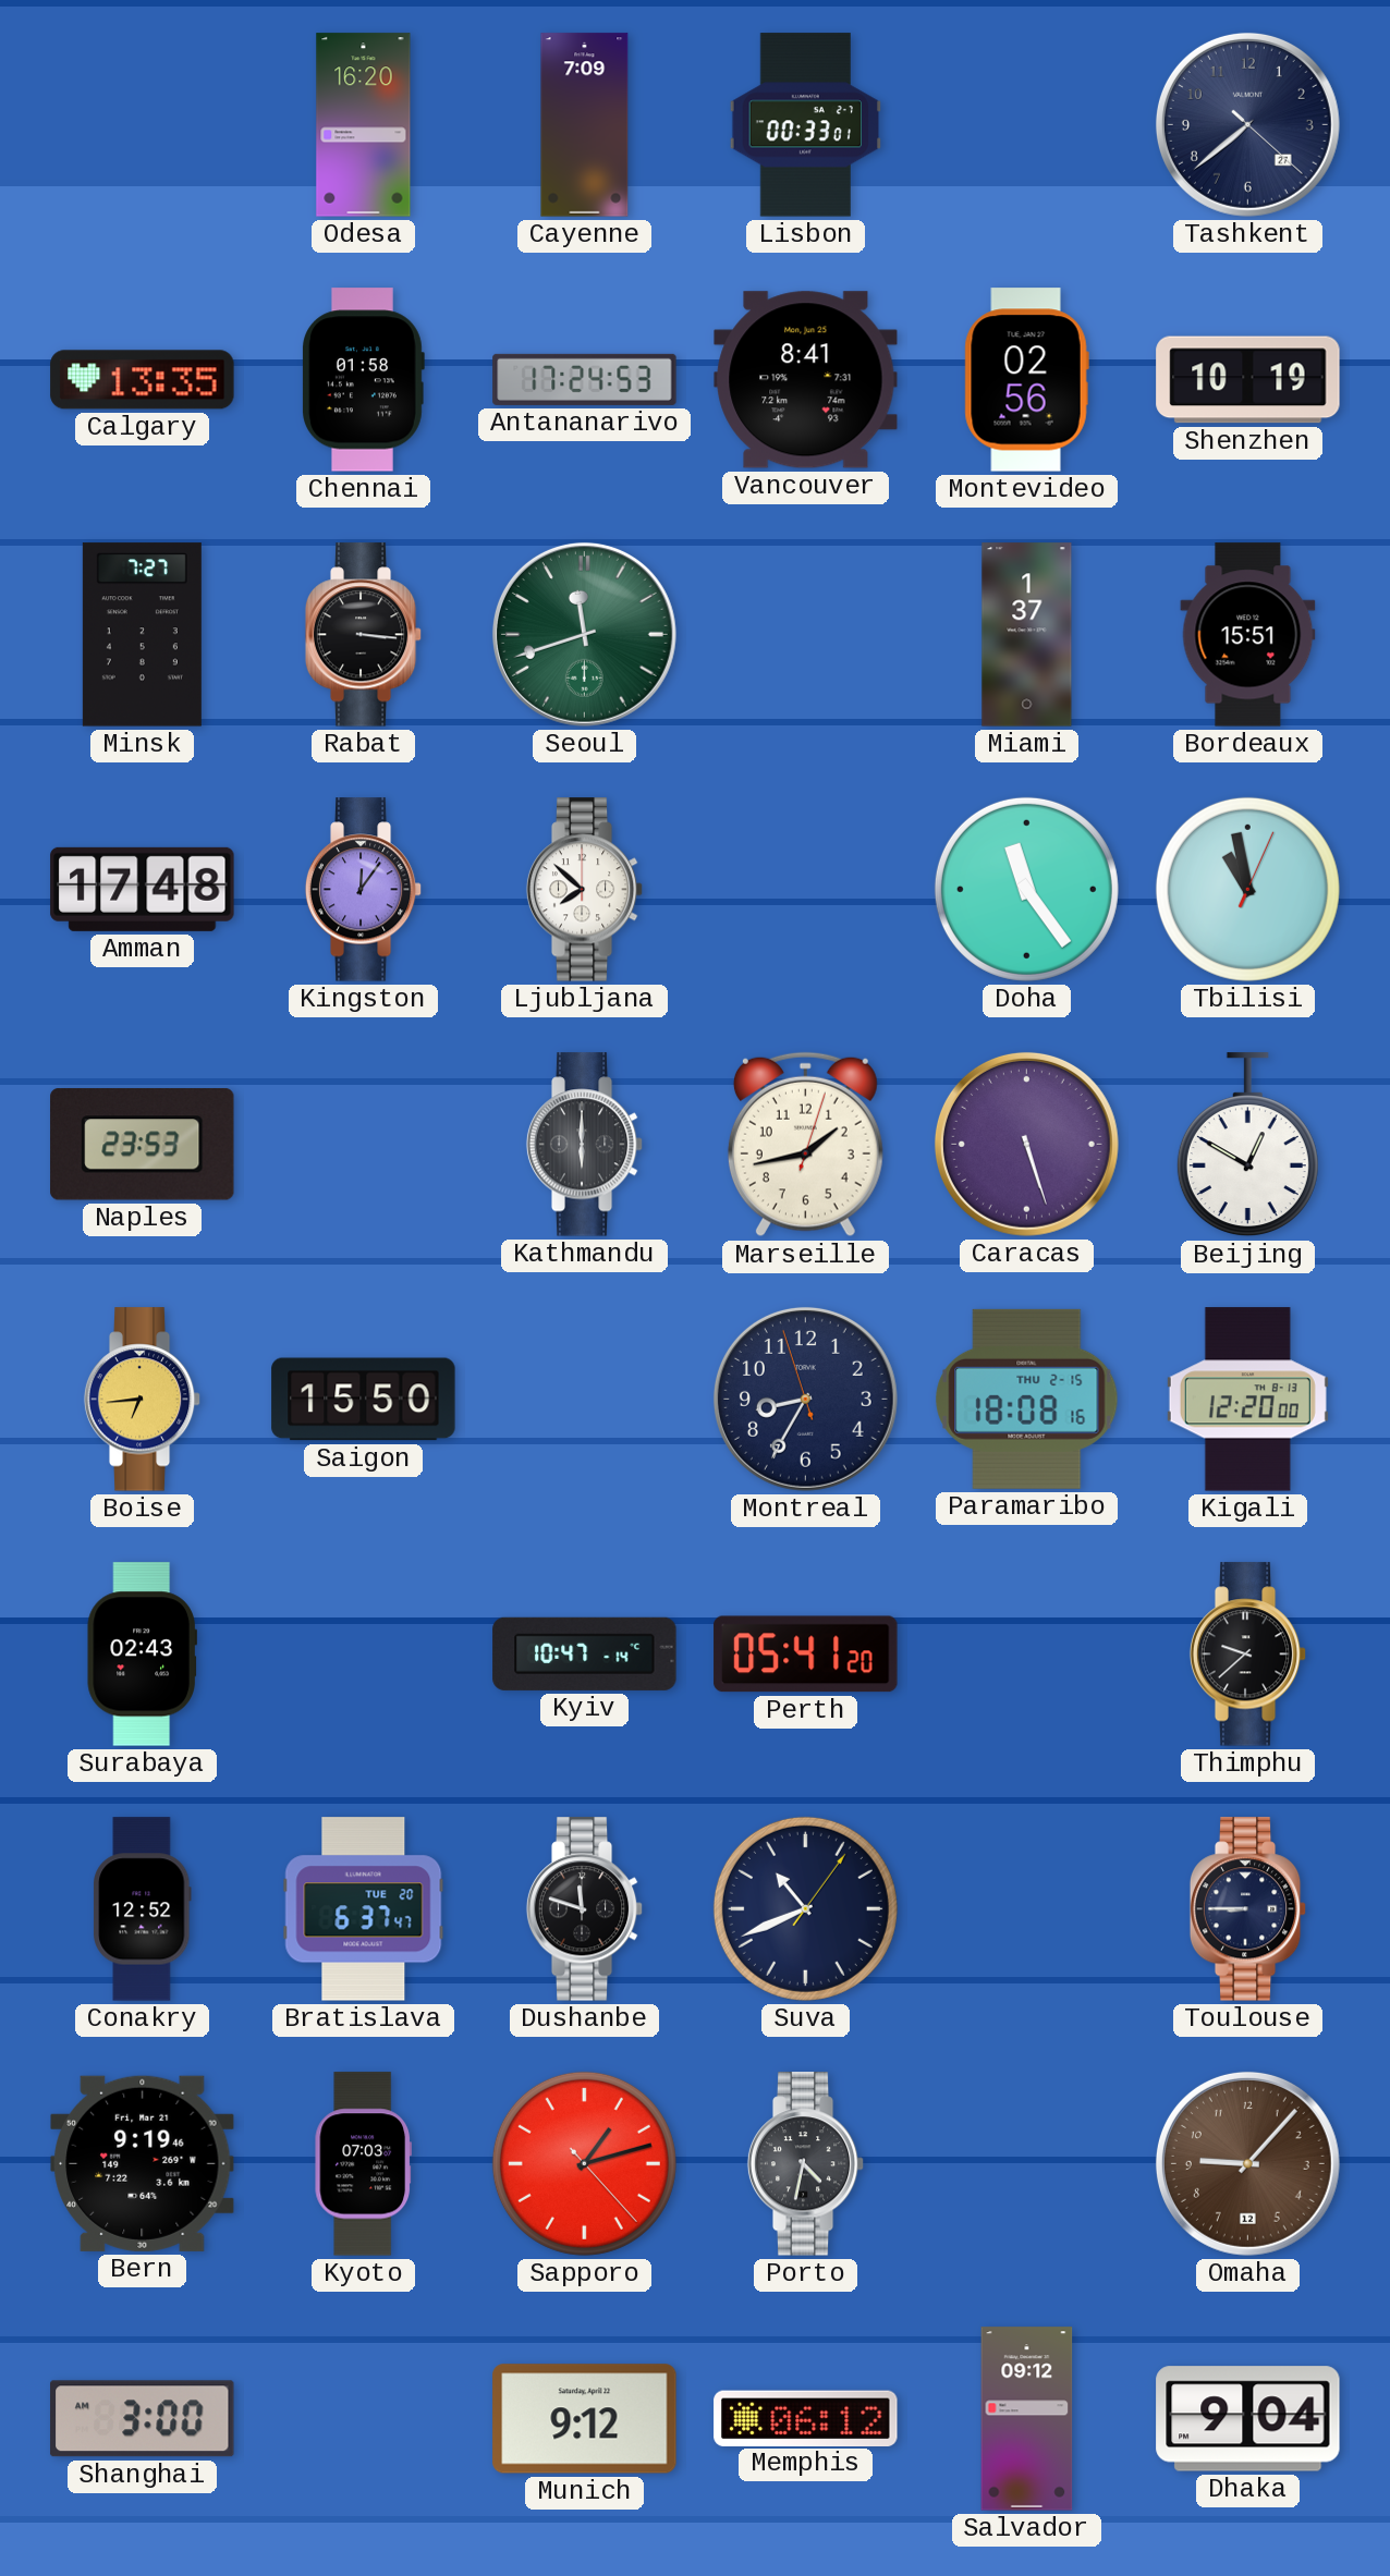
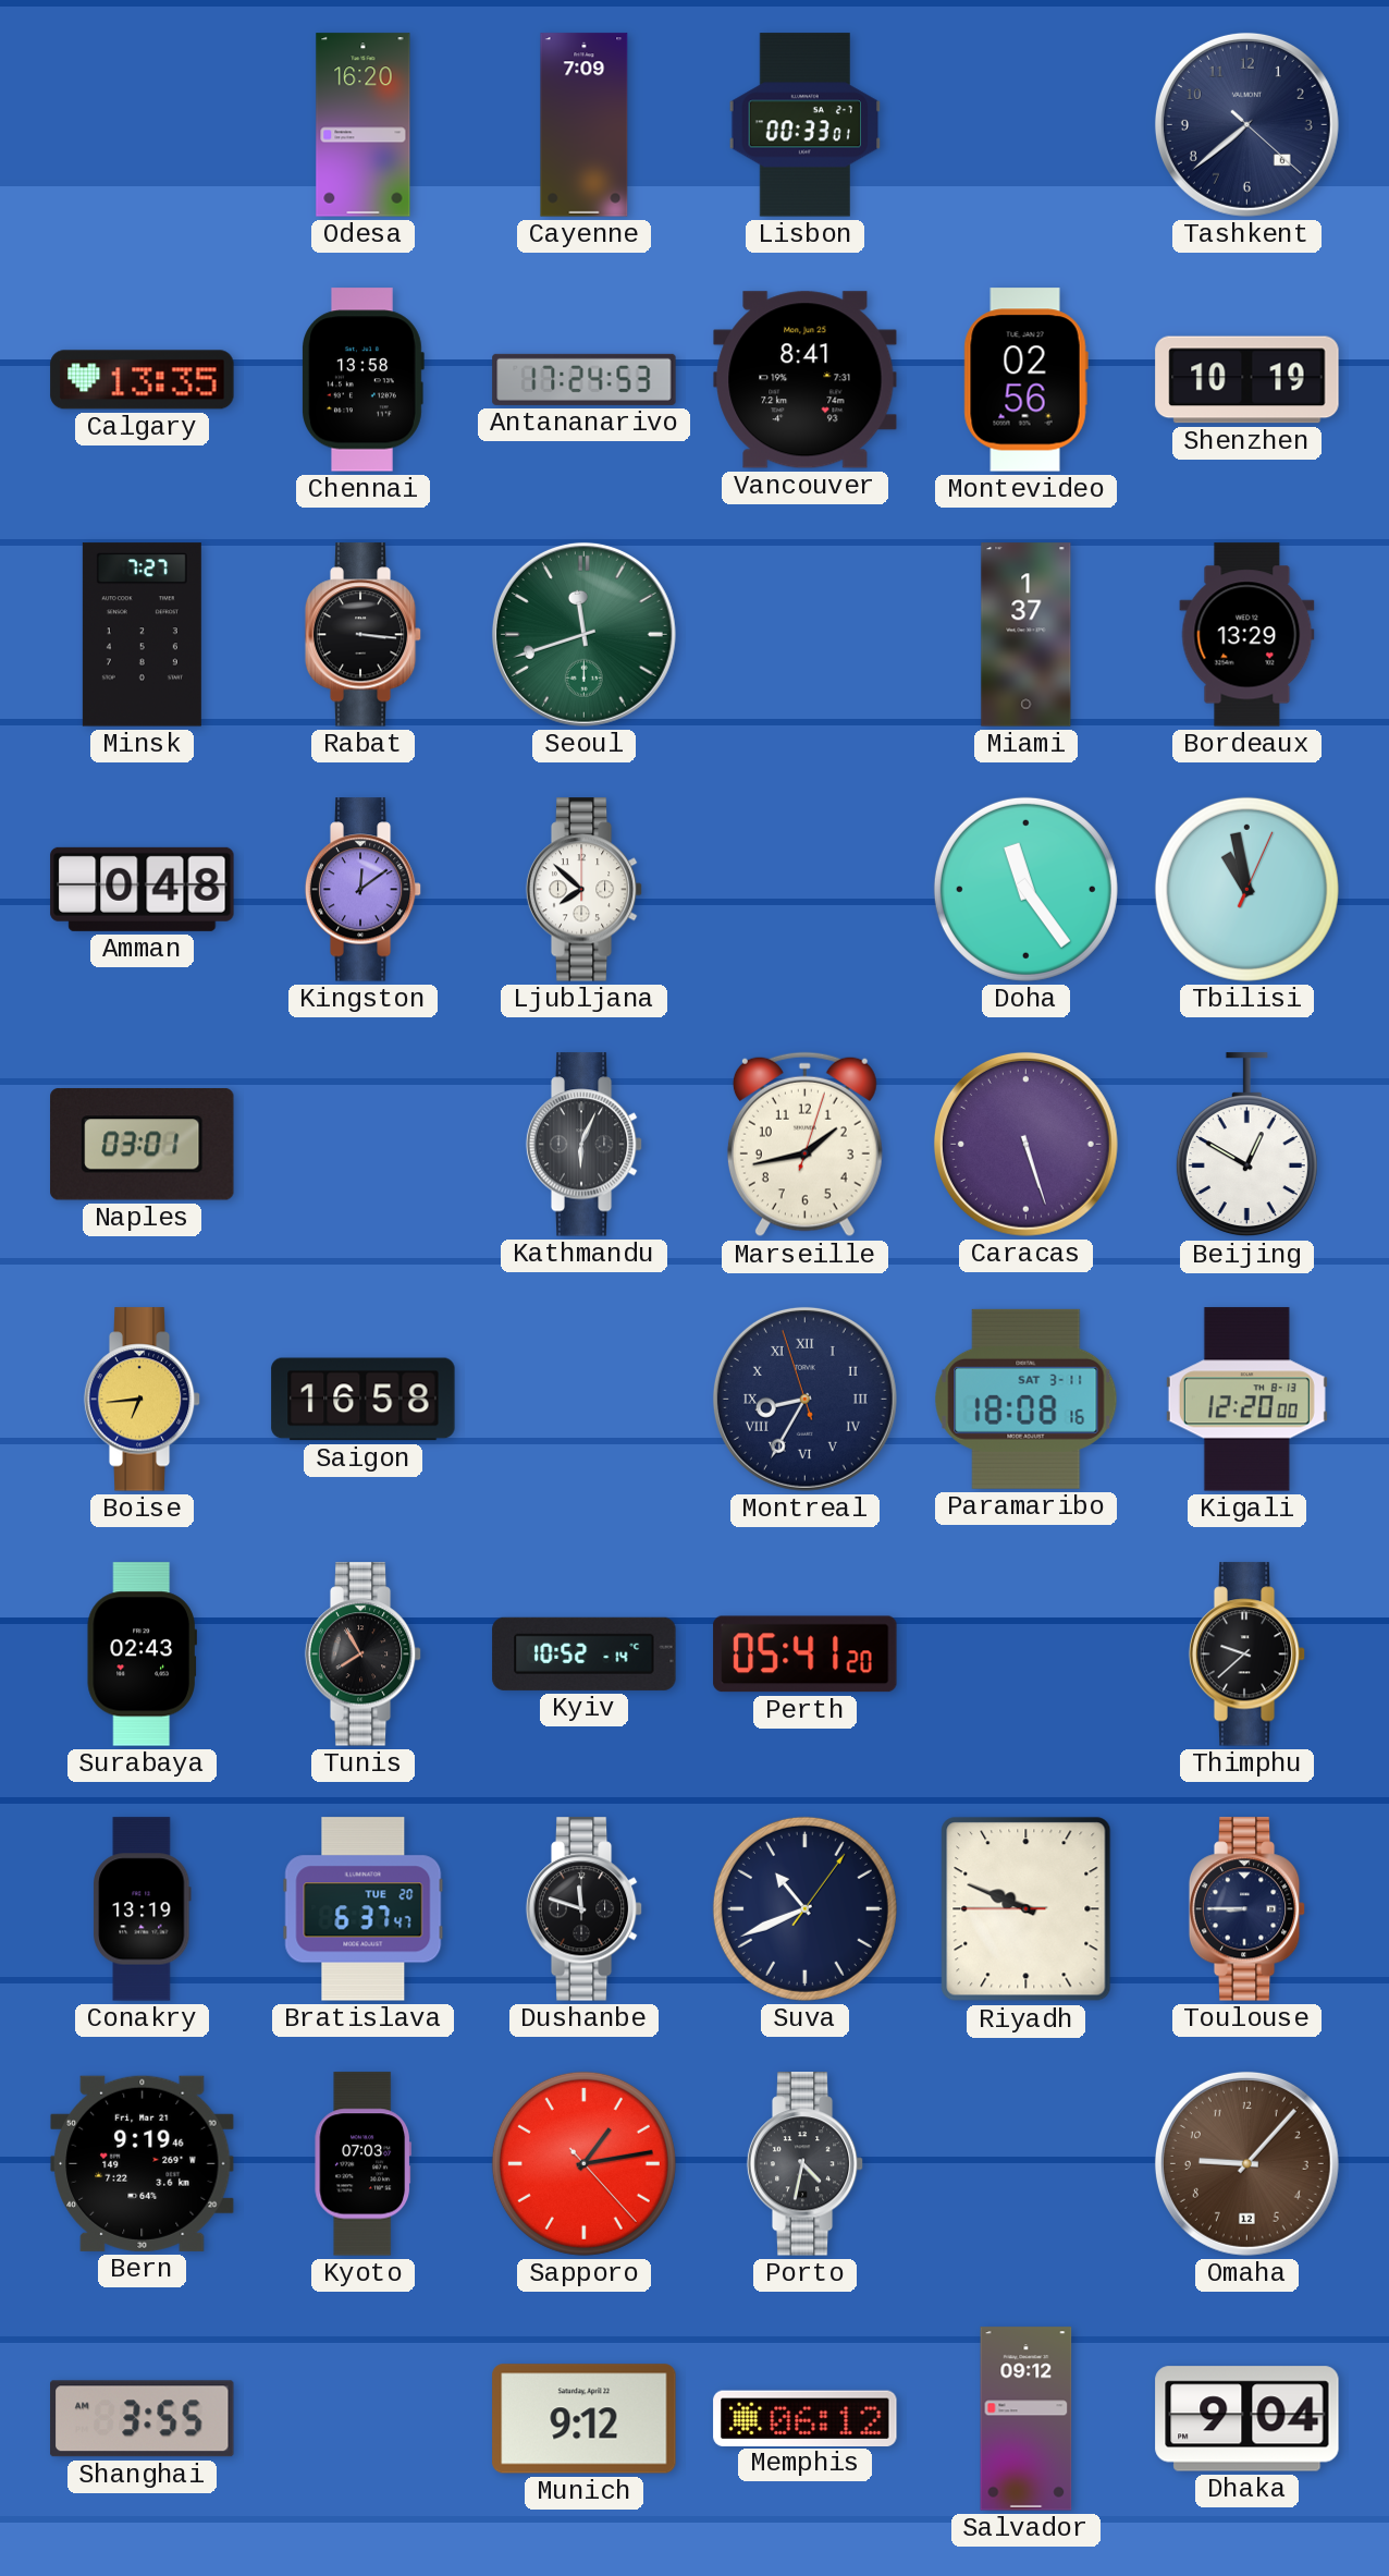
Tashkent date: 27 -> 6 (1246, 124)
Chennai: 01:58 -> 13:58 (364, 380)
Bordeaux: 15:51 -> 13:29 (1247, 635)
Amman: 17:48 -> 0:48 (143, 889)
Kingston: 12:06 -> 12:09 (364, 890)
Naples: 23:53 -> 03:01 (143, 1145)
Kathmandu: 6:00 -> 6:04 (585, 1145)
Saigon: 15:50 -> 16:58 (364, 1400)
Montreal numerals: Arabic -> Roman (804, 1399)
Paramaribo date: THU 2-15 -> SAT 3-11 (1027, 1399)
Tunis: none -> 7:55 (364, 1655)
Kyiv: 10:47 -> 10:52 (585, 1653)
Conakry: 12:52 -> 13:19 (143, 1909)
Riyadh: none -> 9:48 (1027, 1909)
Sapporo: 1:12 -> 1:13 (583, 2163)
Shanghai: 3:00 -> 3:55 (143, 2419)
